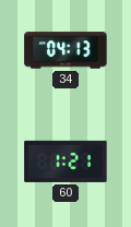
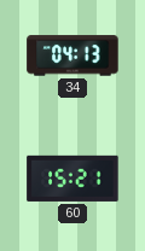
60: 1:21 -> 15:21 (72, 179)
